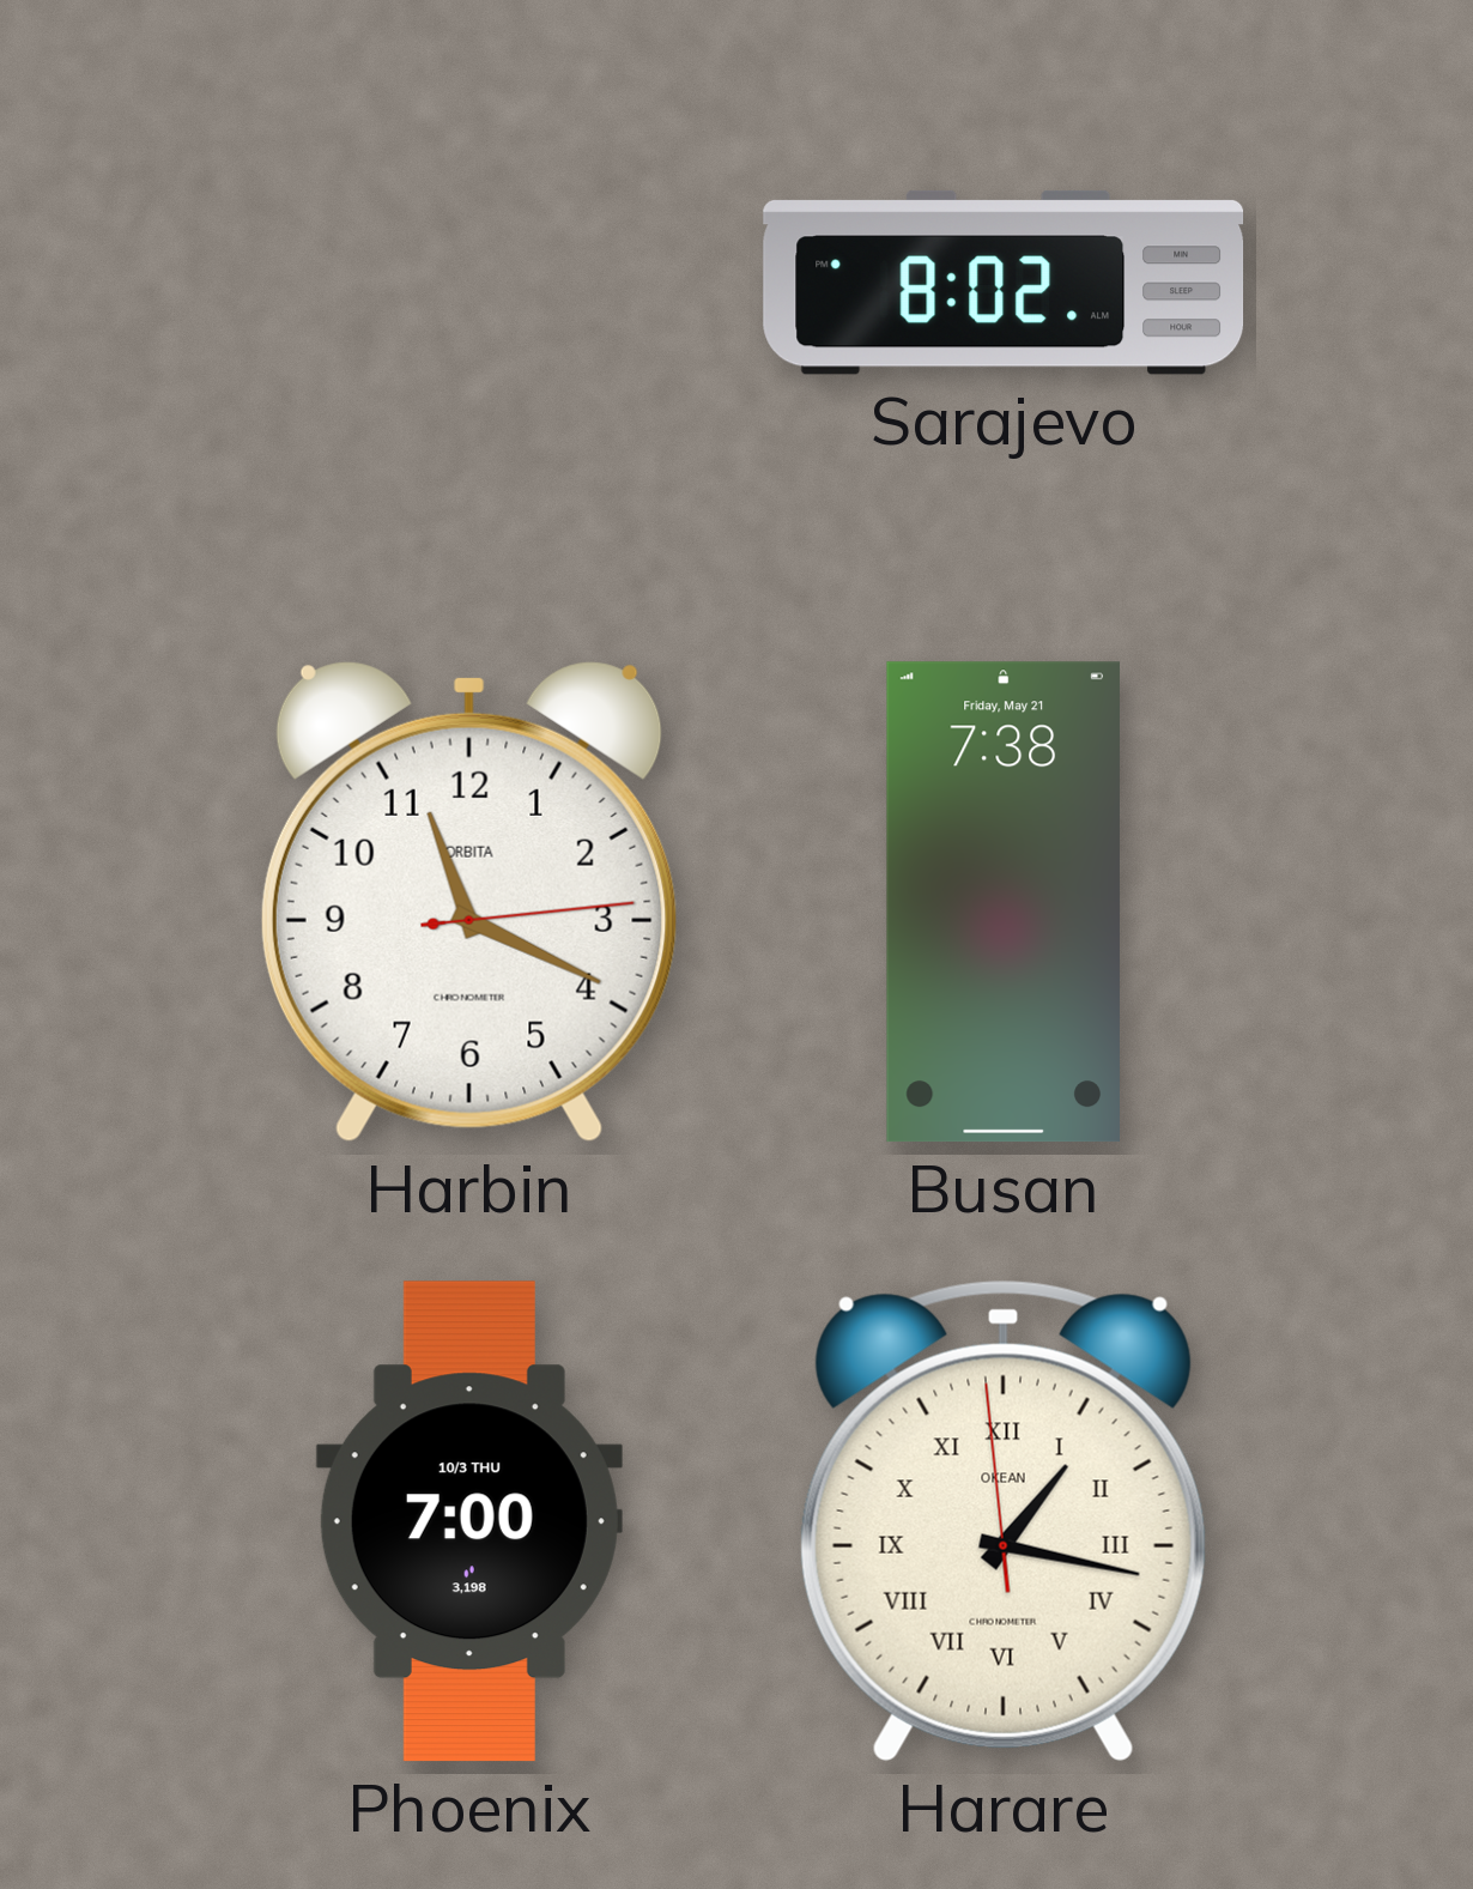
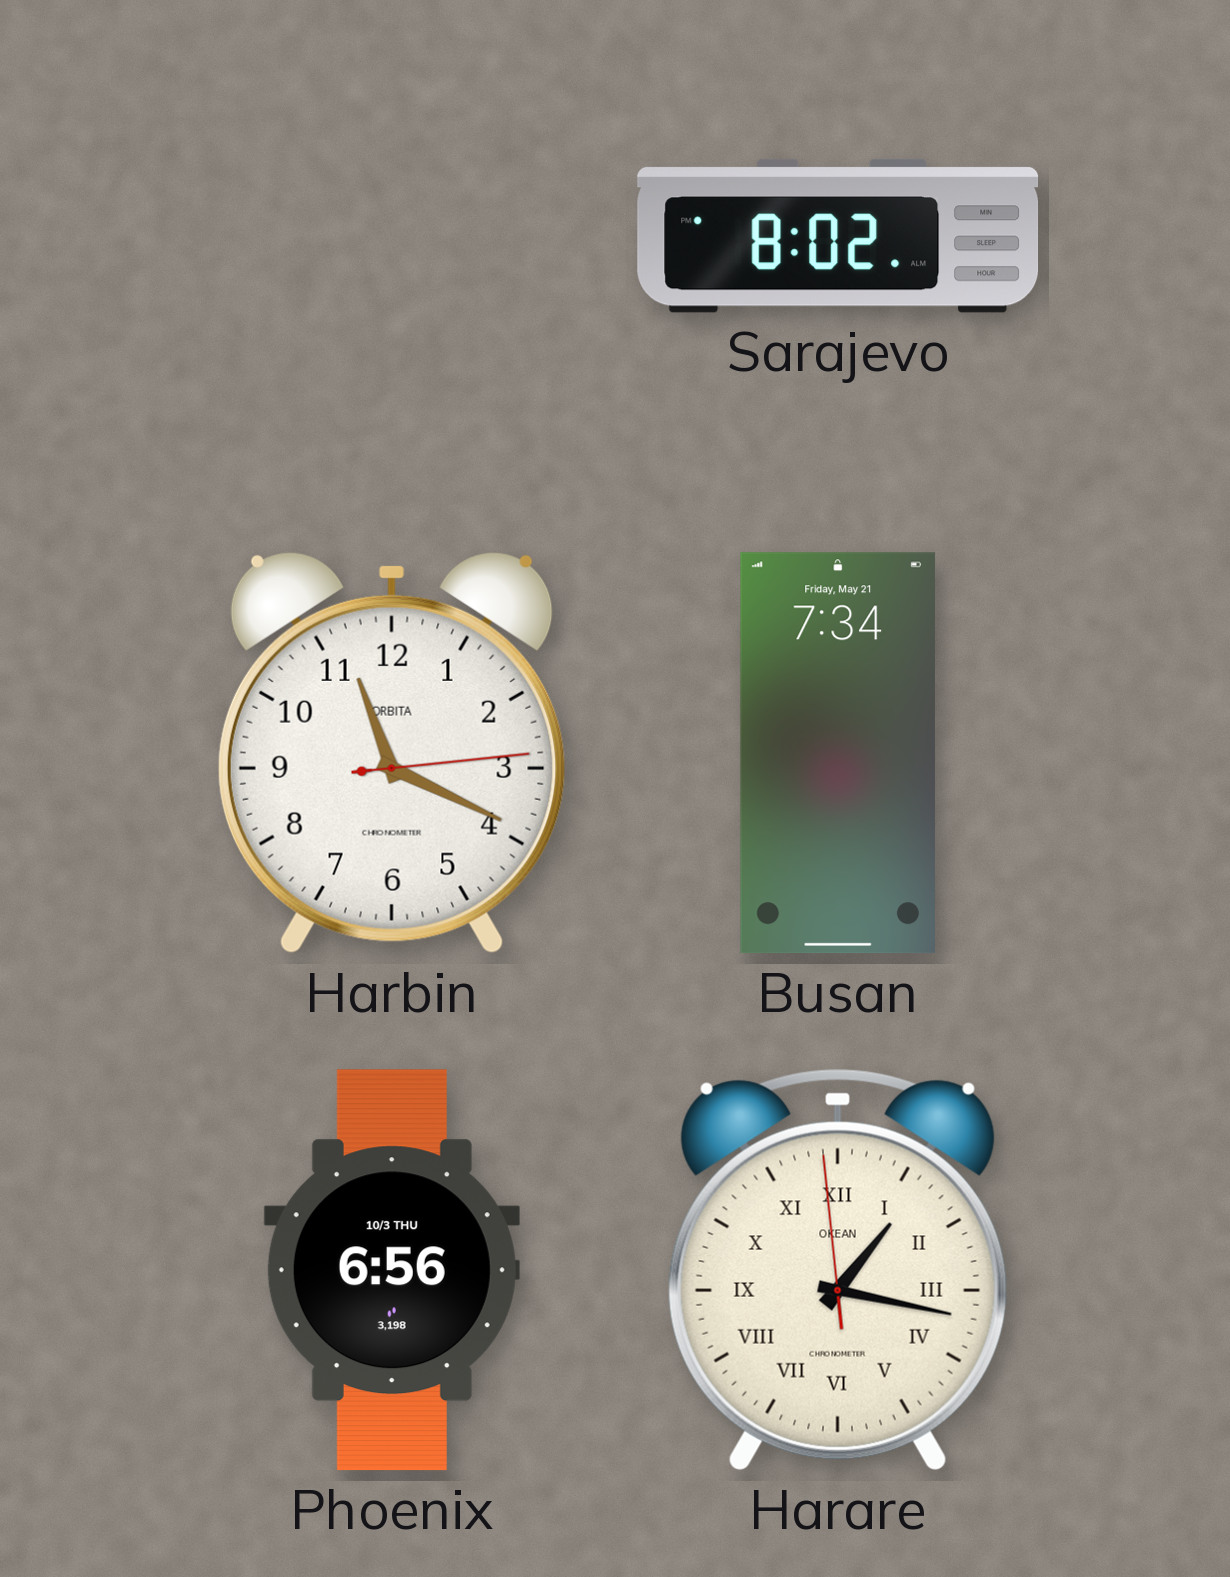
Busan: 7:38 -> 7:34 (838, 753)
Phoenix: 7:00 -> 6:56 (392, 1270)
